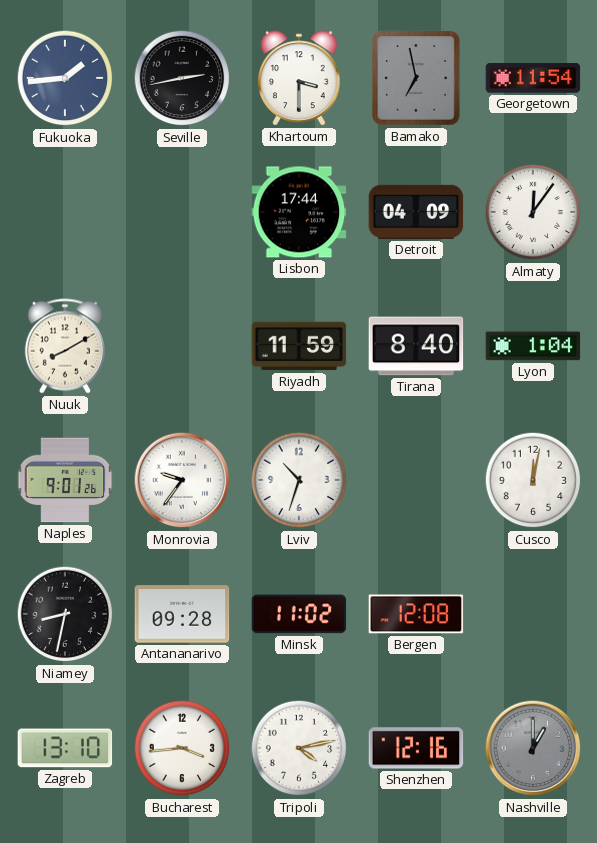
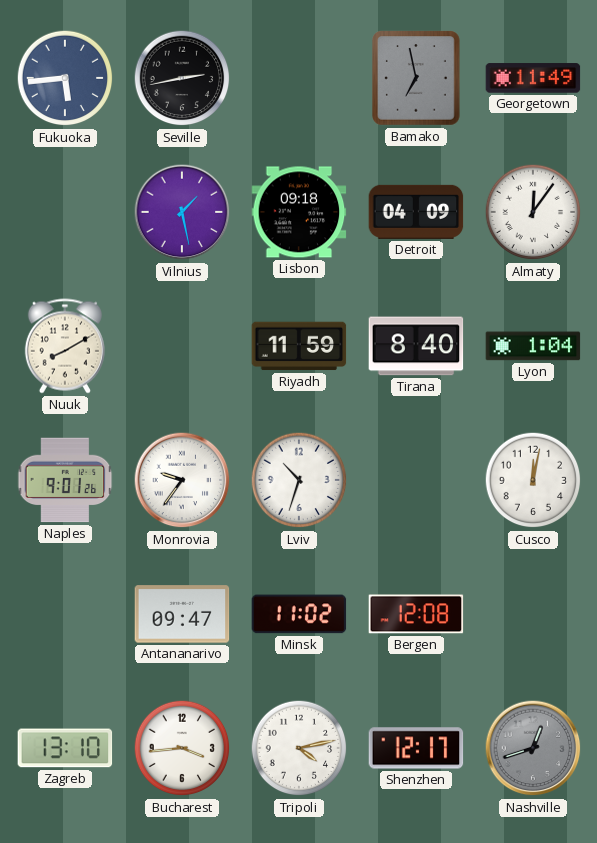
Fukuoka: 1:44 -> 5:44 (65, 78)
Khartoum: 3:30 -> none (300, 78)
Georgetown: 11:54 -> 11:49 (533, 78)
Vilnius: none -> 1:28 (182, 212)
Lisbon: 17:44 -> 09:18 (299, 212)
Niamey: 8:32 -> none (65, 614)
Antananarivo: 09:28 -> 09:47 (182, 614)
Shenzhen: 12:16 -> 12:17 (416, 748)
Nashville: 1:00 -> 12:42 (533, 748)
